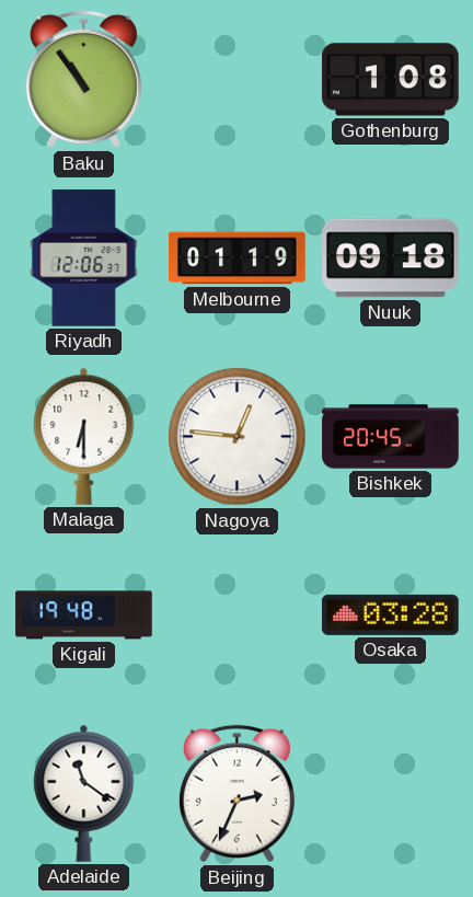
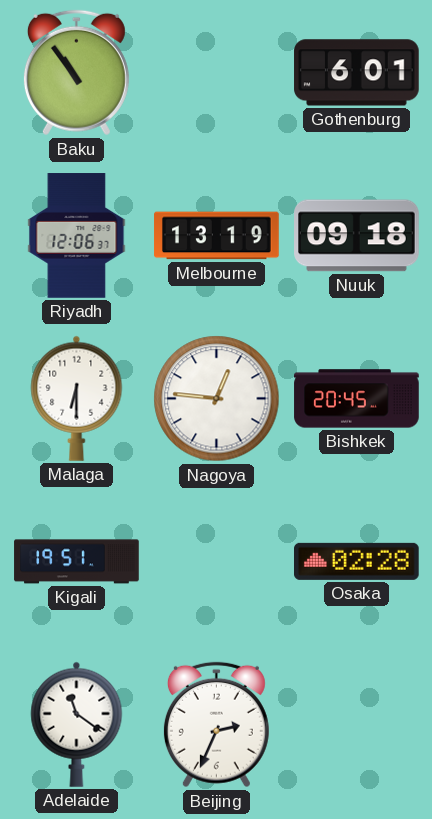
Gothenburg: 1:08 -> 6:01 (357, 73)
Melbourne: 01:19 -> 13:19 (217, 236)
Kigali: 19:48 -> 19:51 (77, 562)
Osaka: 03:28 -> 02:28 (357, 561)
